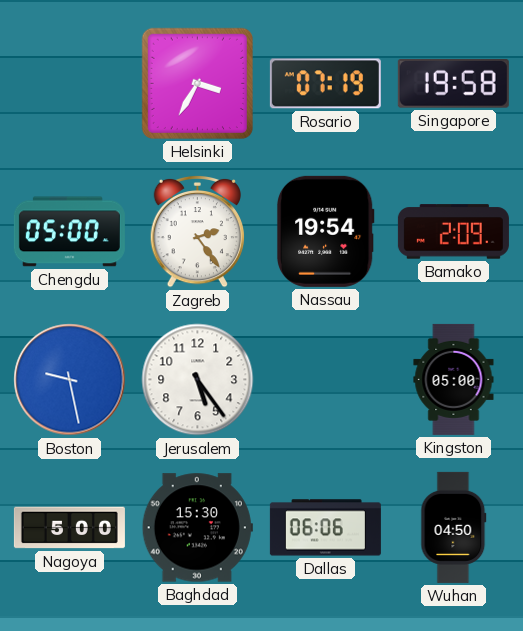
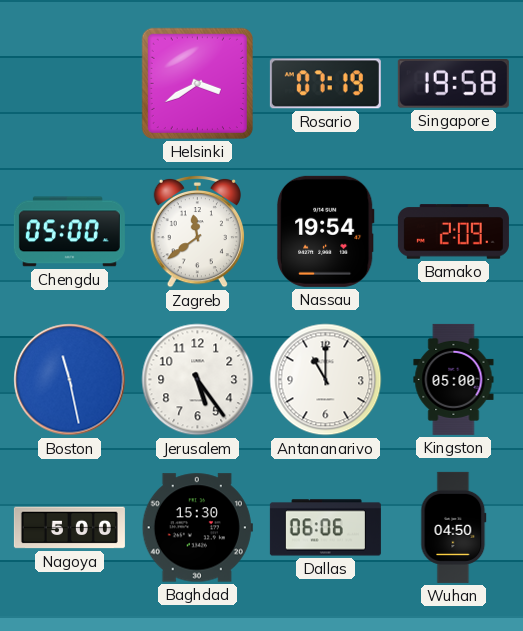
Helsinki: 3:35 -> 3:40 (197, 83)
Zagreb: 2:24 -> 11:39 (197, 231)
Boston: 9:28 -> 11:28 (70, 380)
Antananarivo: none -> 11:00 (326, 380)
